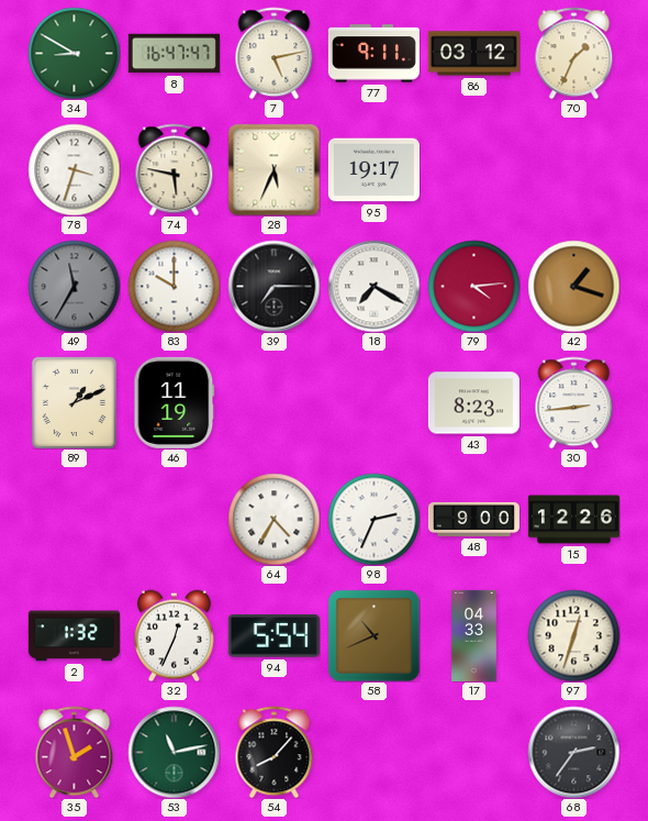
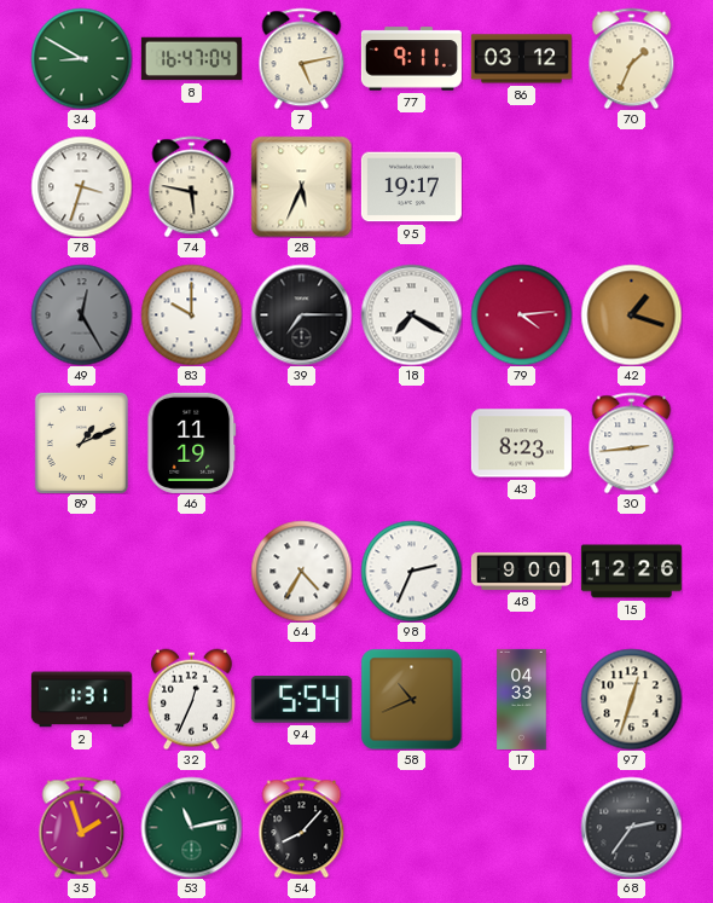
8: 16:47:47 -> 16:47:04 (191, 59)
49: 11:35 -> 12:25 (81, 314)
2: 1:32 -> 1:31 (81, 700)
